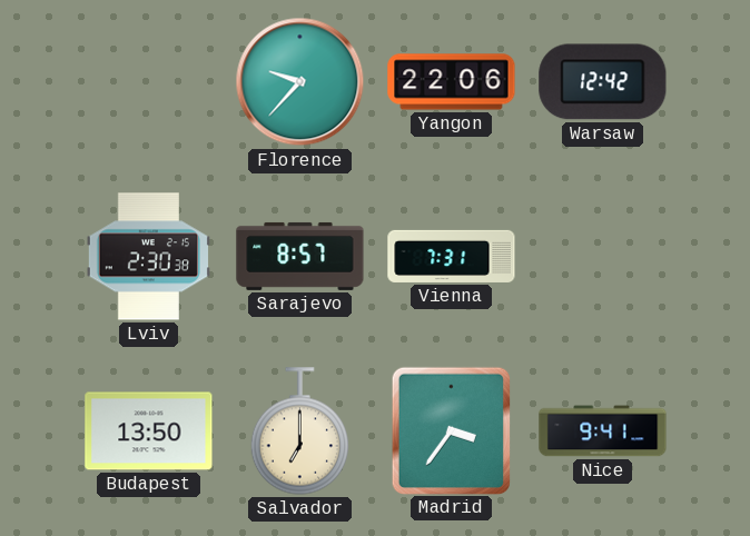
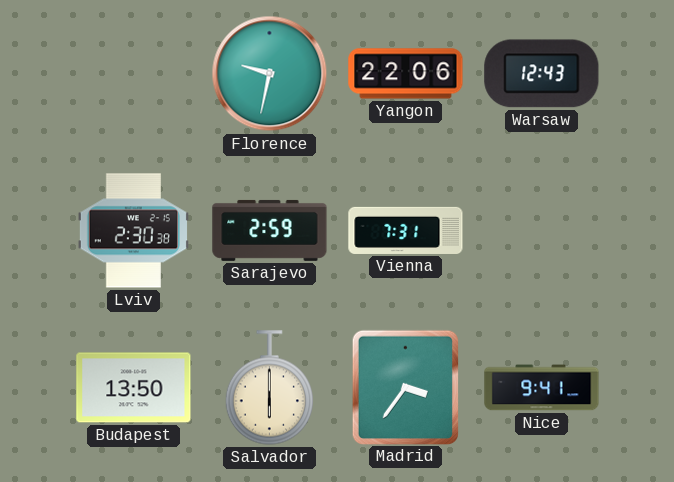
Florence: 9:37 -> 9:32 (270, 74)
Warsaw: 12:42 -> 12:43 (542, 74)
Sarajevo: 8:57 -> 2:59 (270, 230)
Salvador: 7:00 -> 6:00 (270, 388)
